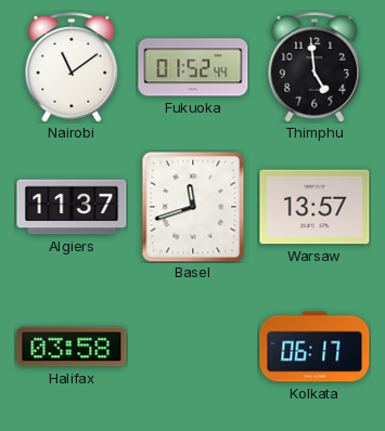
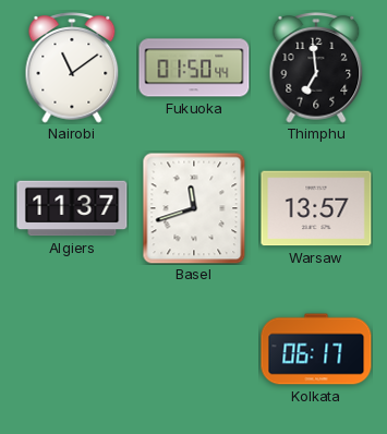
Fukuoka: 01:52 -> 01:50 (194, 68)
Thimphu: 4:59 -> 6:59 (316, 68)
Halifax: 03:58 -> none (72, 347)
